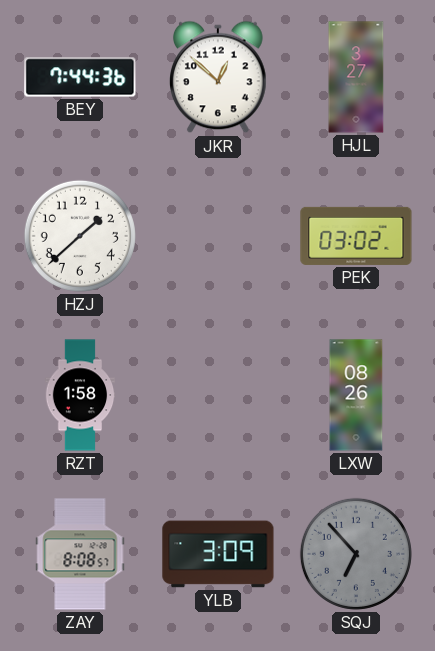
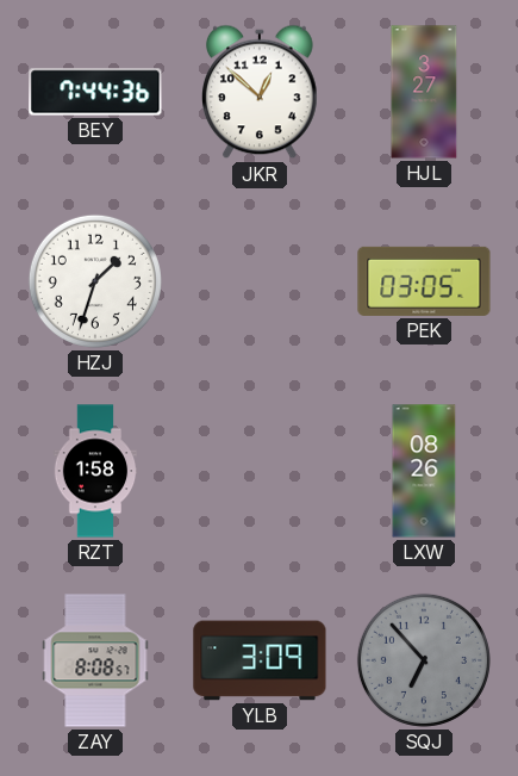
HZJ: 1:38 -> 1:33 (95, 281)
PEK: 03:02 -> 03:05 (424, 281)
